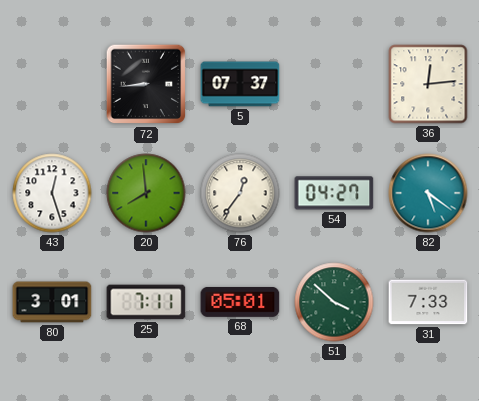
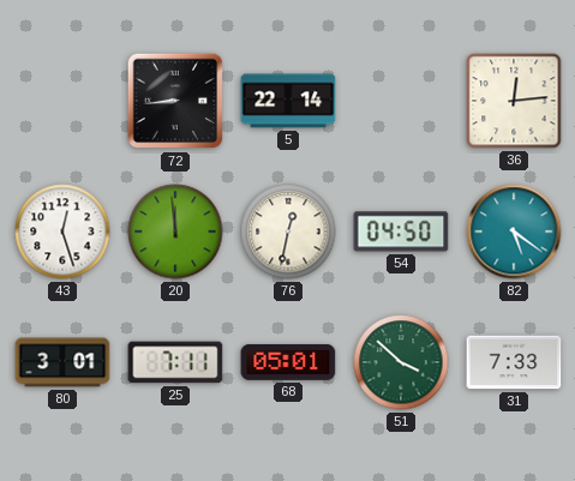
5: 07:37 -> 22:14 (288, 101)
20: 7:59 -> 11:59 (175, 232)
76: 12:36 -> 12:32 (288, 232)
54: 04:27 -> 04:50 (401, 232)
